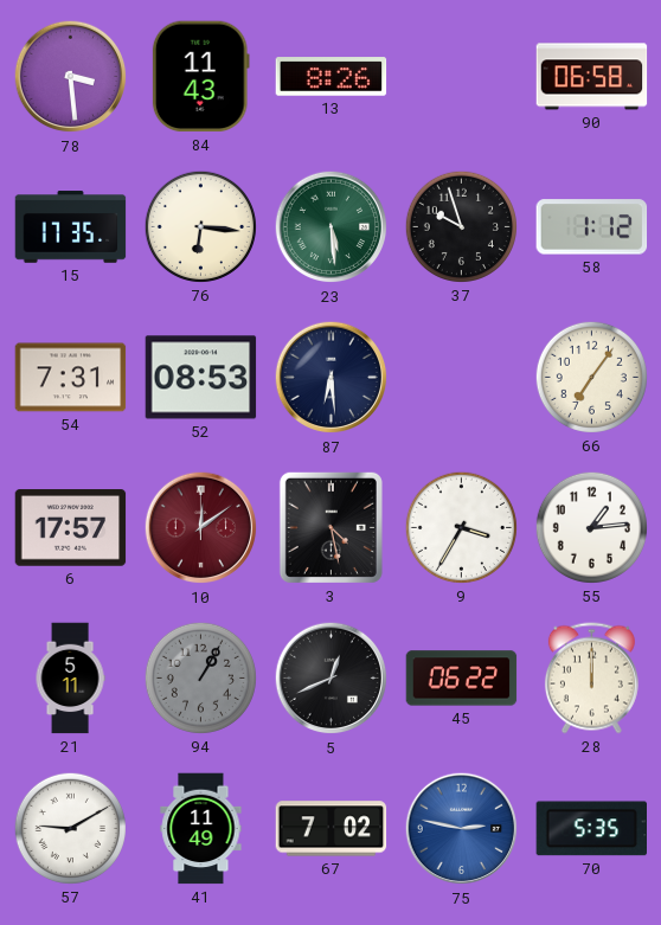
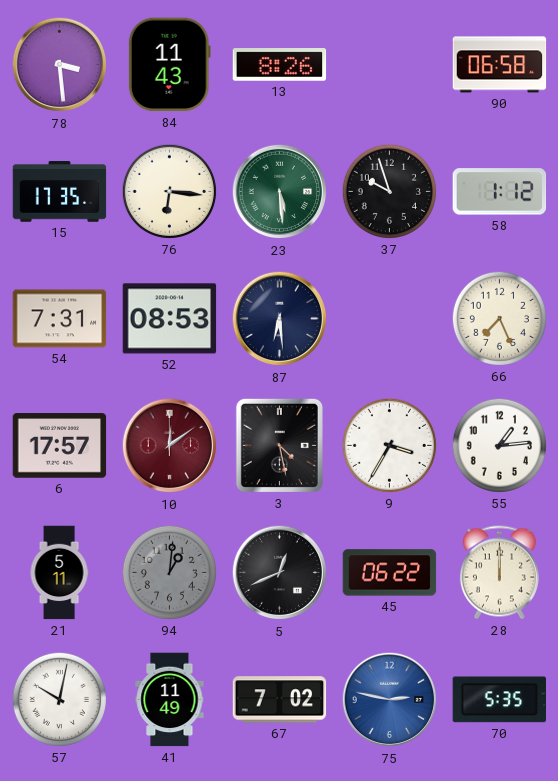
66: 7:06 -> 7:26 (499, 318)
94: 1:05 -> 1:01 (169, 572)
57: 9:10 -> 10:02 (59, 699)
